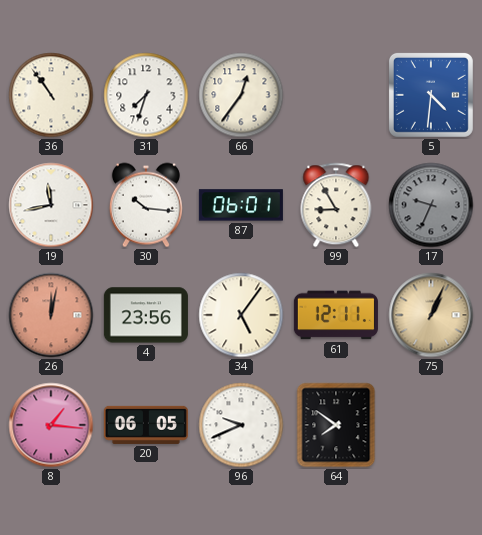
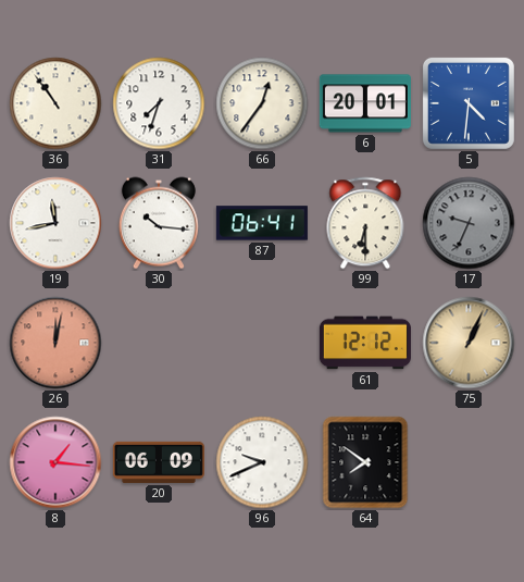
6: none -> 20:01 (365, 103)
87: 06:01 -> 06:41 (262, 223)
99: 8:55 -> 6:30 (365, 223)
4: 23:56 -> none (146, 315)
34: 5:06 -> none (241, 315)
61: 12:11 -> 12:12 (365, 343)
20: 06:05 -> 06:09 (159, 462)
